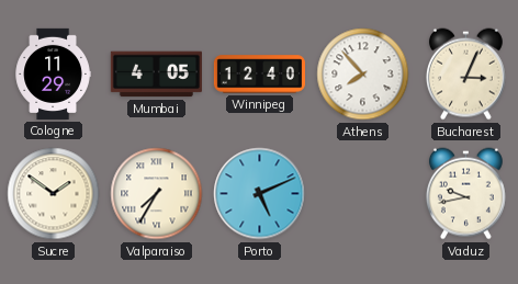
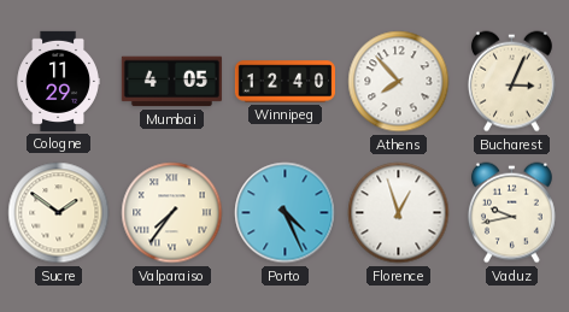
Valparaiso: 7:35 -> 7:36 (172, 213)
Porto: 5:11 -> 4:26 (286, 213)
Florence: none -> 12:57 (399, 213)
